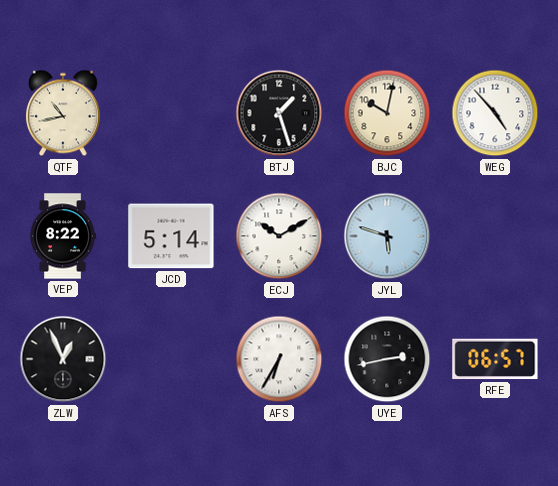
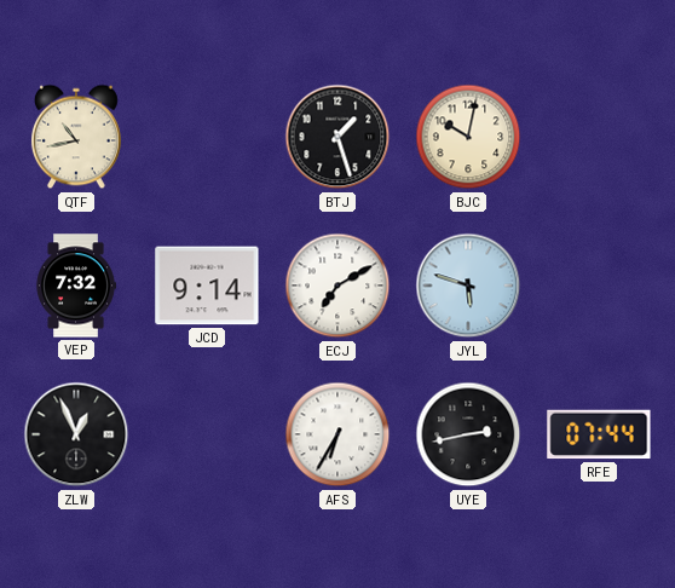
WEG: 4:53 -> none (495, 113)
VEP: 8:22 -> 7:32 (76, 286)
JCD: 5:14 -> 9:14 (207, 286)
ECJ: 10:10 -> 7:10 (337, 286)
RFE: 06:57 -> 07:44 (599, 434)
